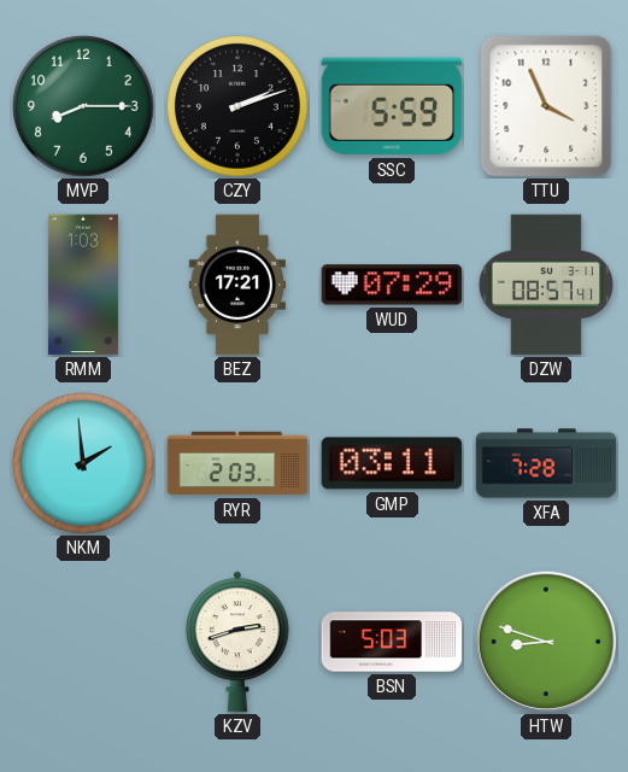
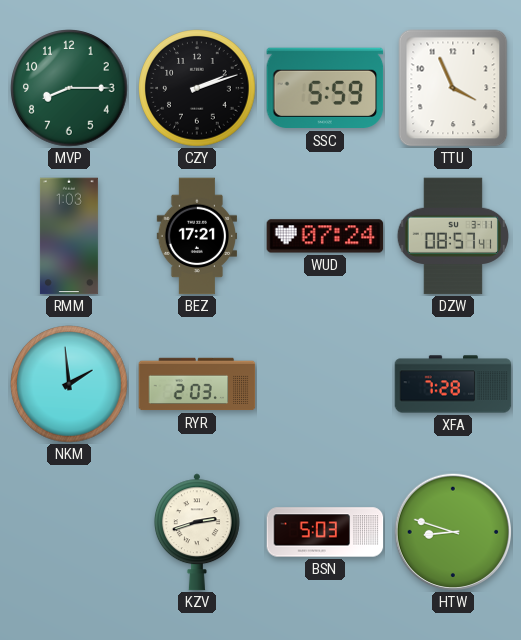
WUD: 07:29 -> 07:24 (325, 236)
GMP: 03:11 -> none (392, 463)
